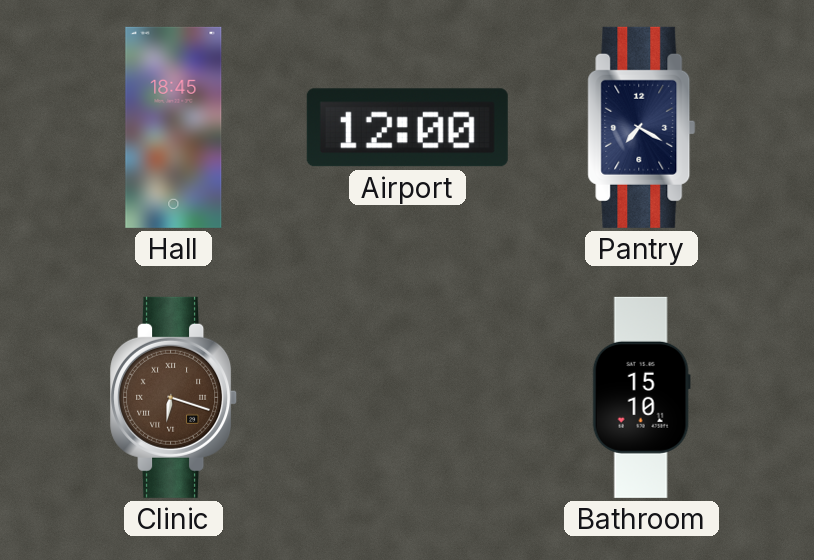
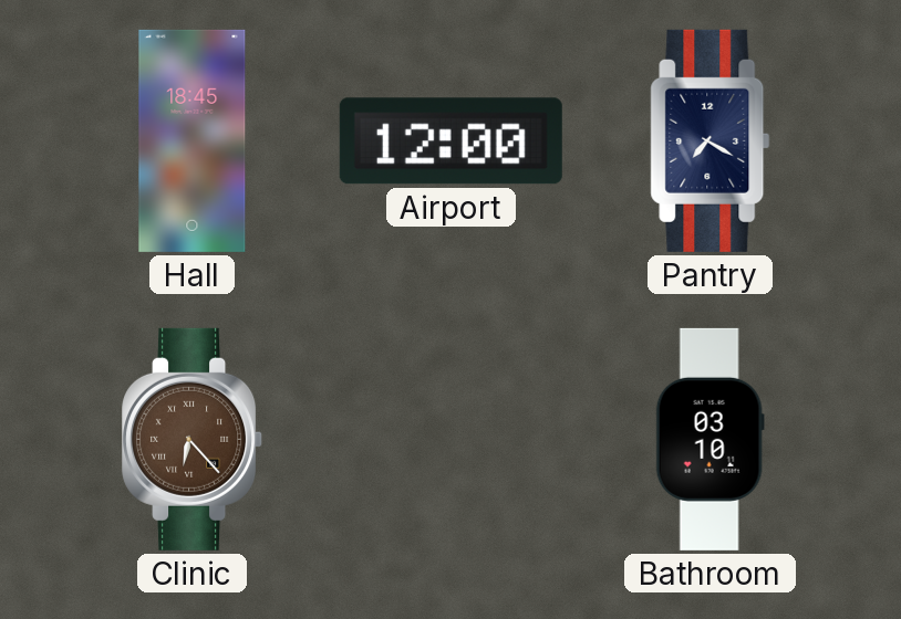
Clinic: 6:18 -> 6:23 (193, 439)
Bathroom: 15:10 -> 03:10 (710, 439)
